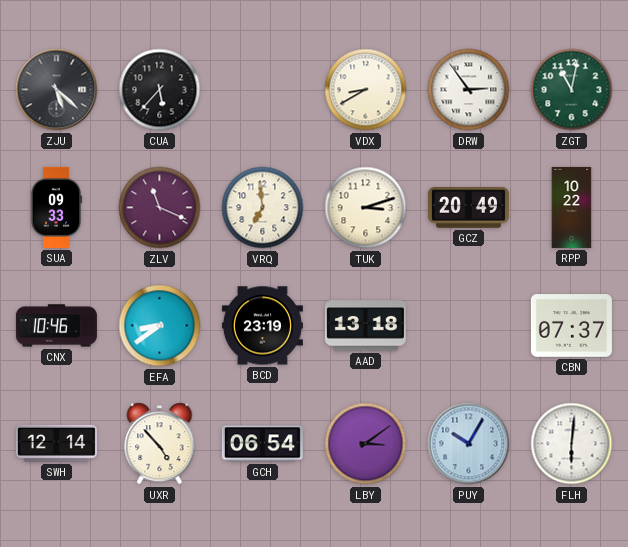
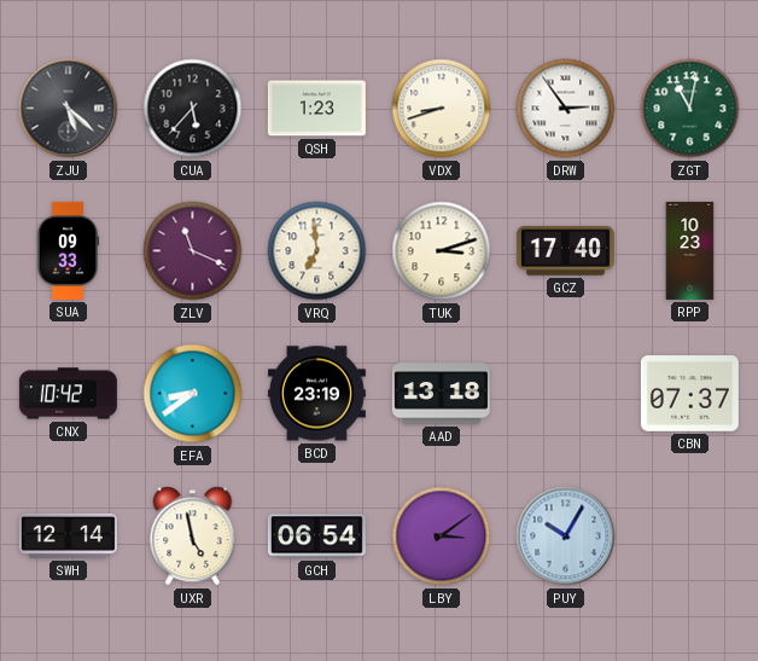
QSH: none -> 1:23 (316, 109)
VDX: 8:40 -> 8:42 (442, 109)
GCZ: 20:49 -> 17:40 (565, 251)
RPP: 10:22 -> 10:23 (690, 250)
CNX: 10:46 -> 10:42 (68, 394)
UXR: 4:53 -> 4:58 (193, 537)
FLH: 6:01 -> none (572, 444)
